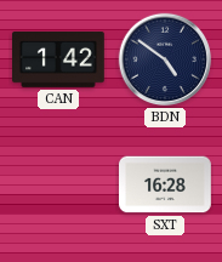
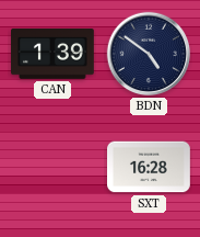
CAN: 1:42 -> 1:39 (54, 54)
